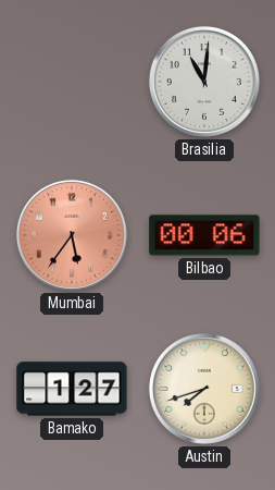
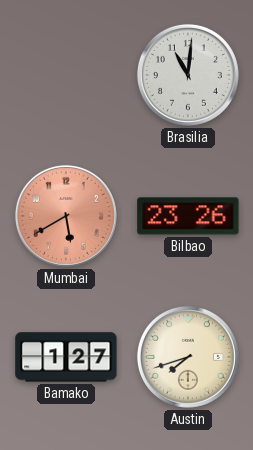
Mumbai: 5:36 -> 5:40 (66, 216)
Bilbao: 00:06 -> 23:26 (188, 216)
